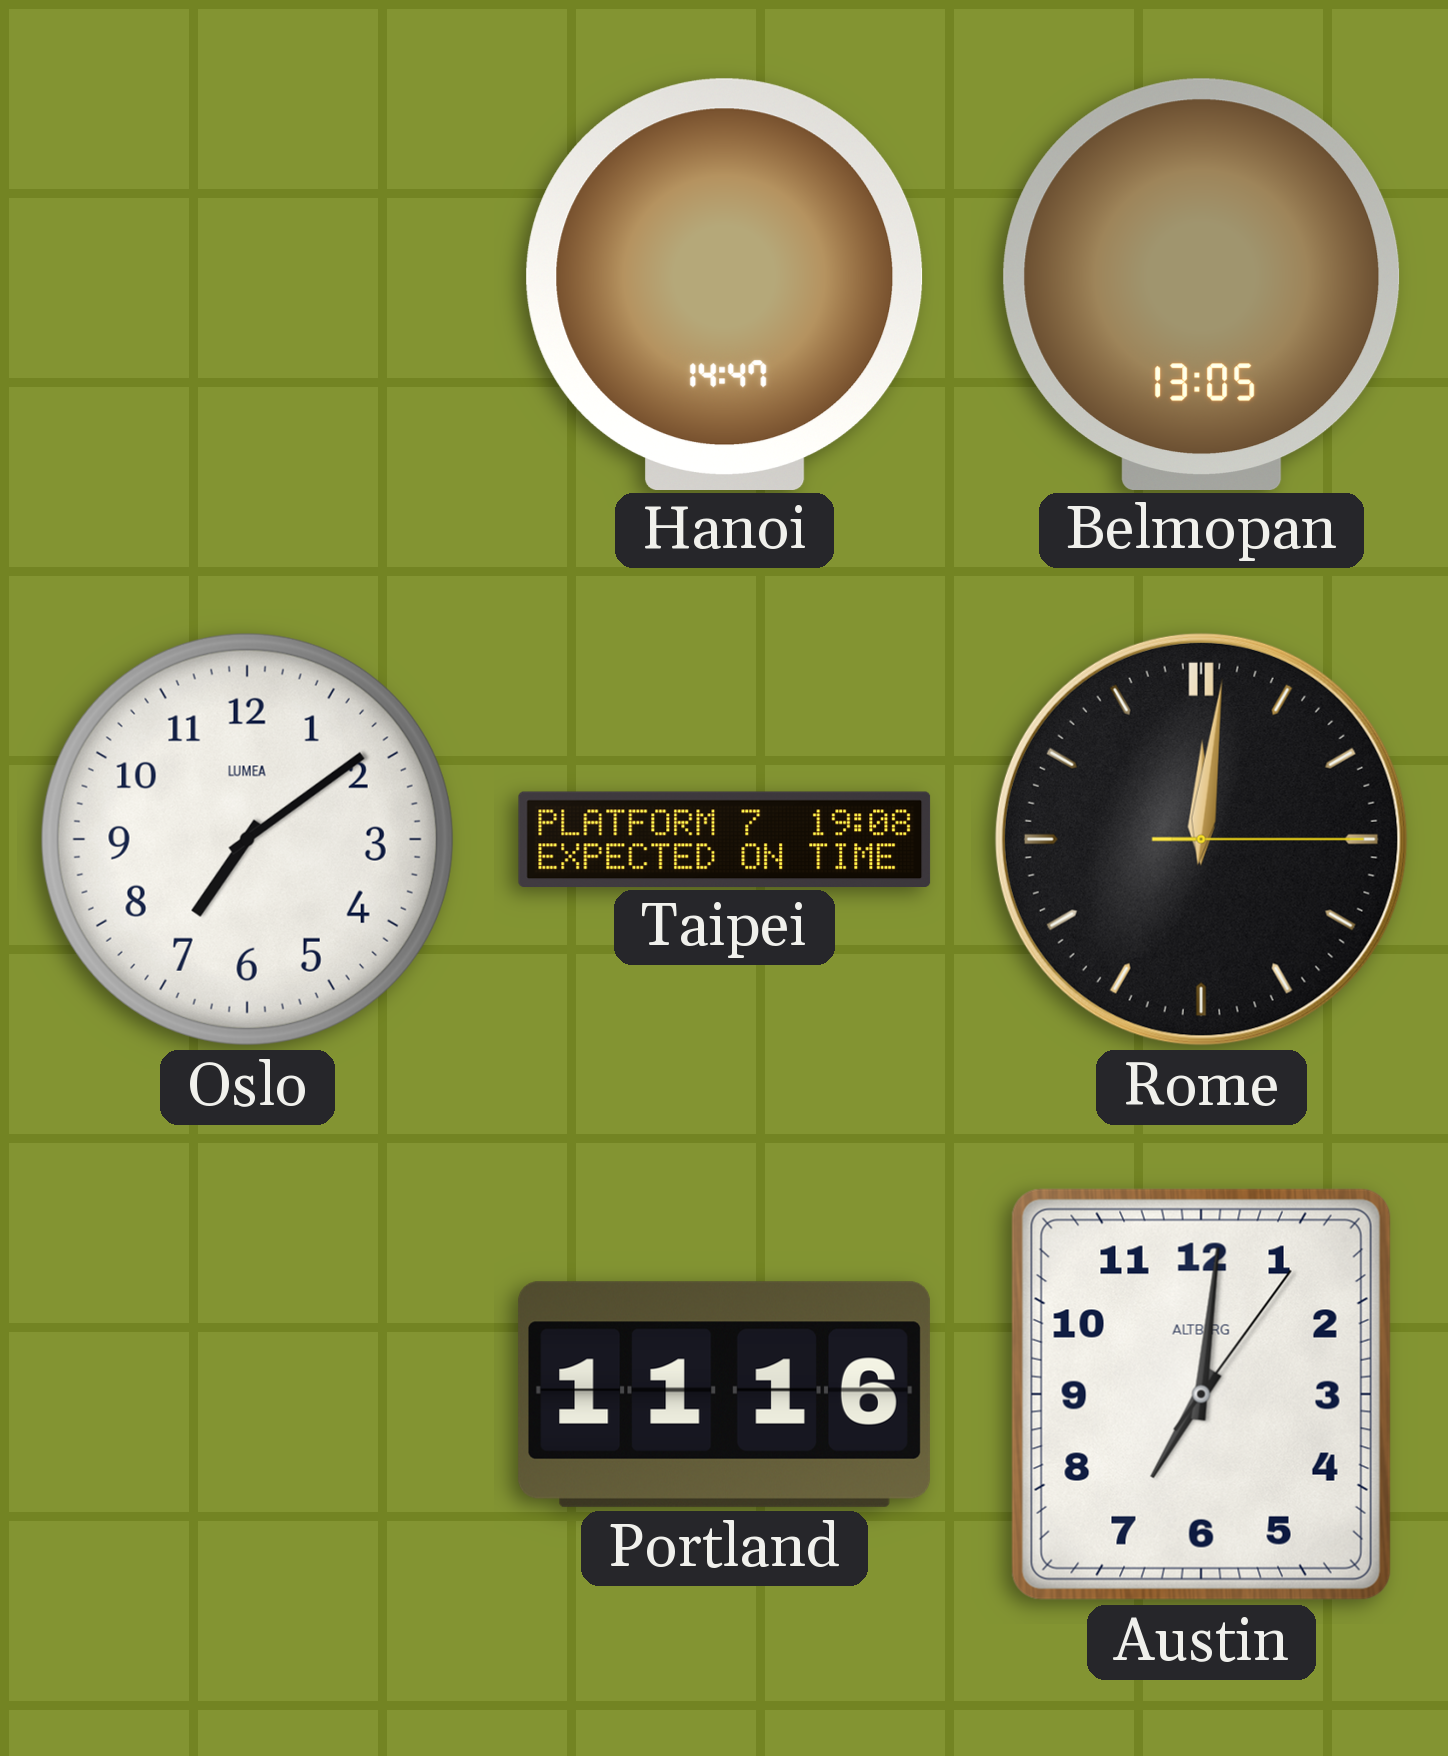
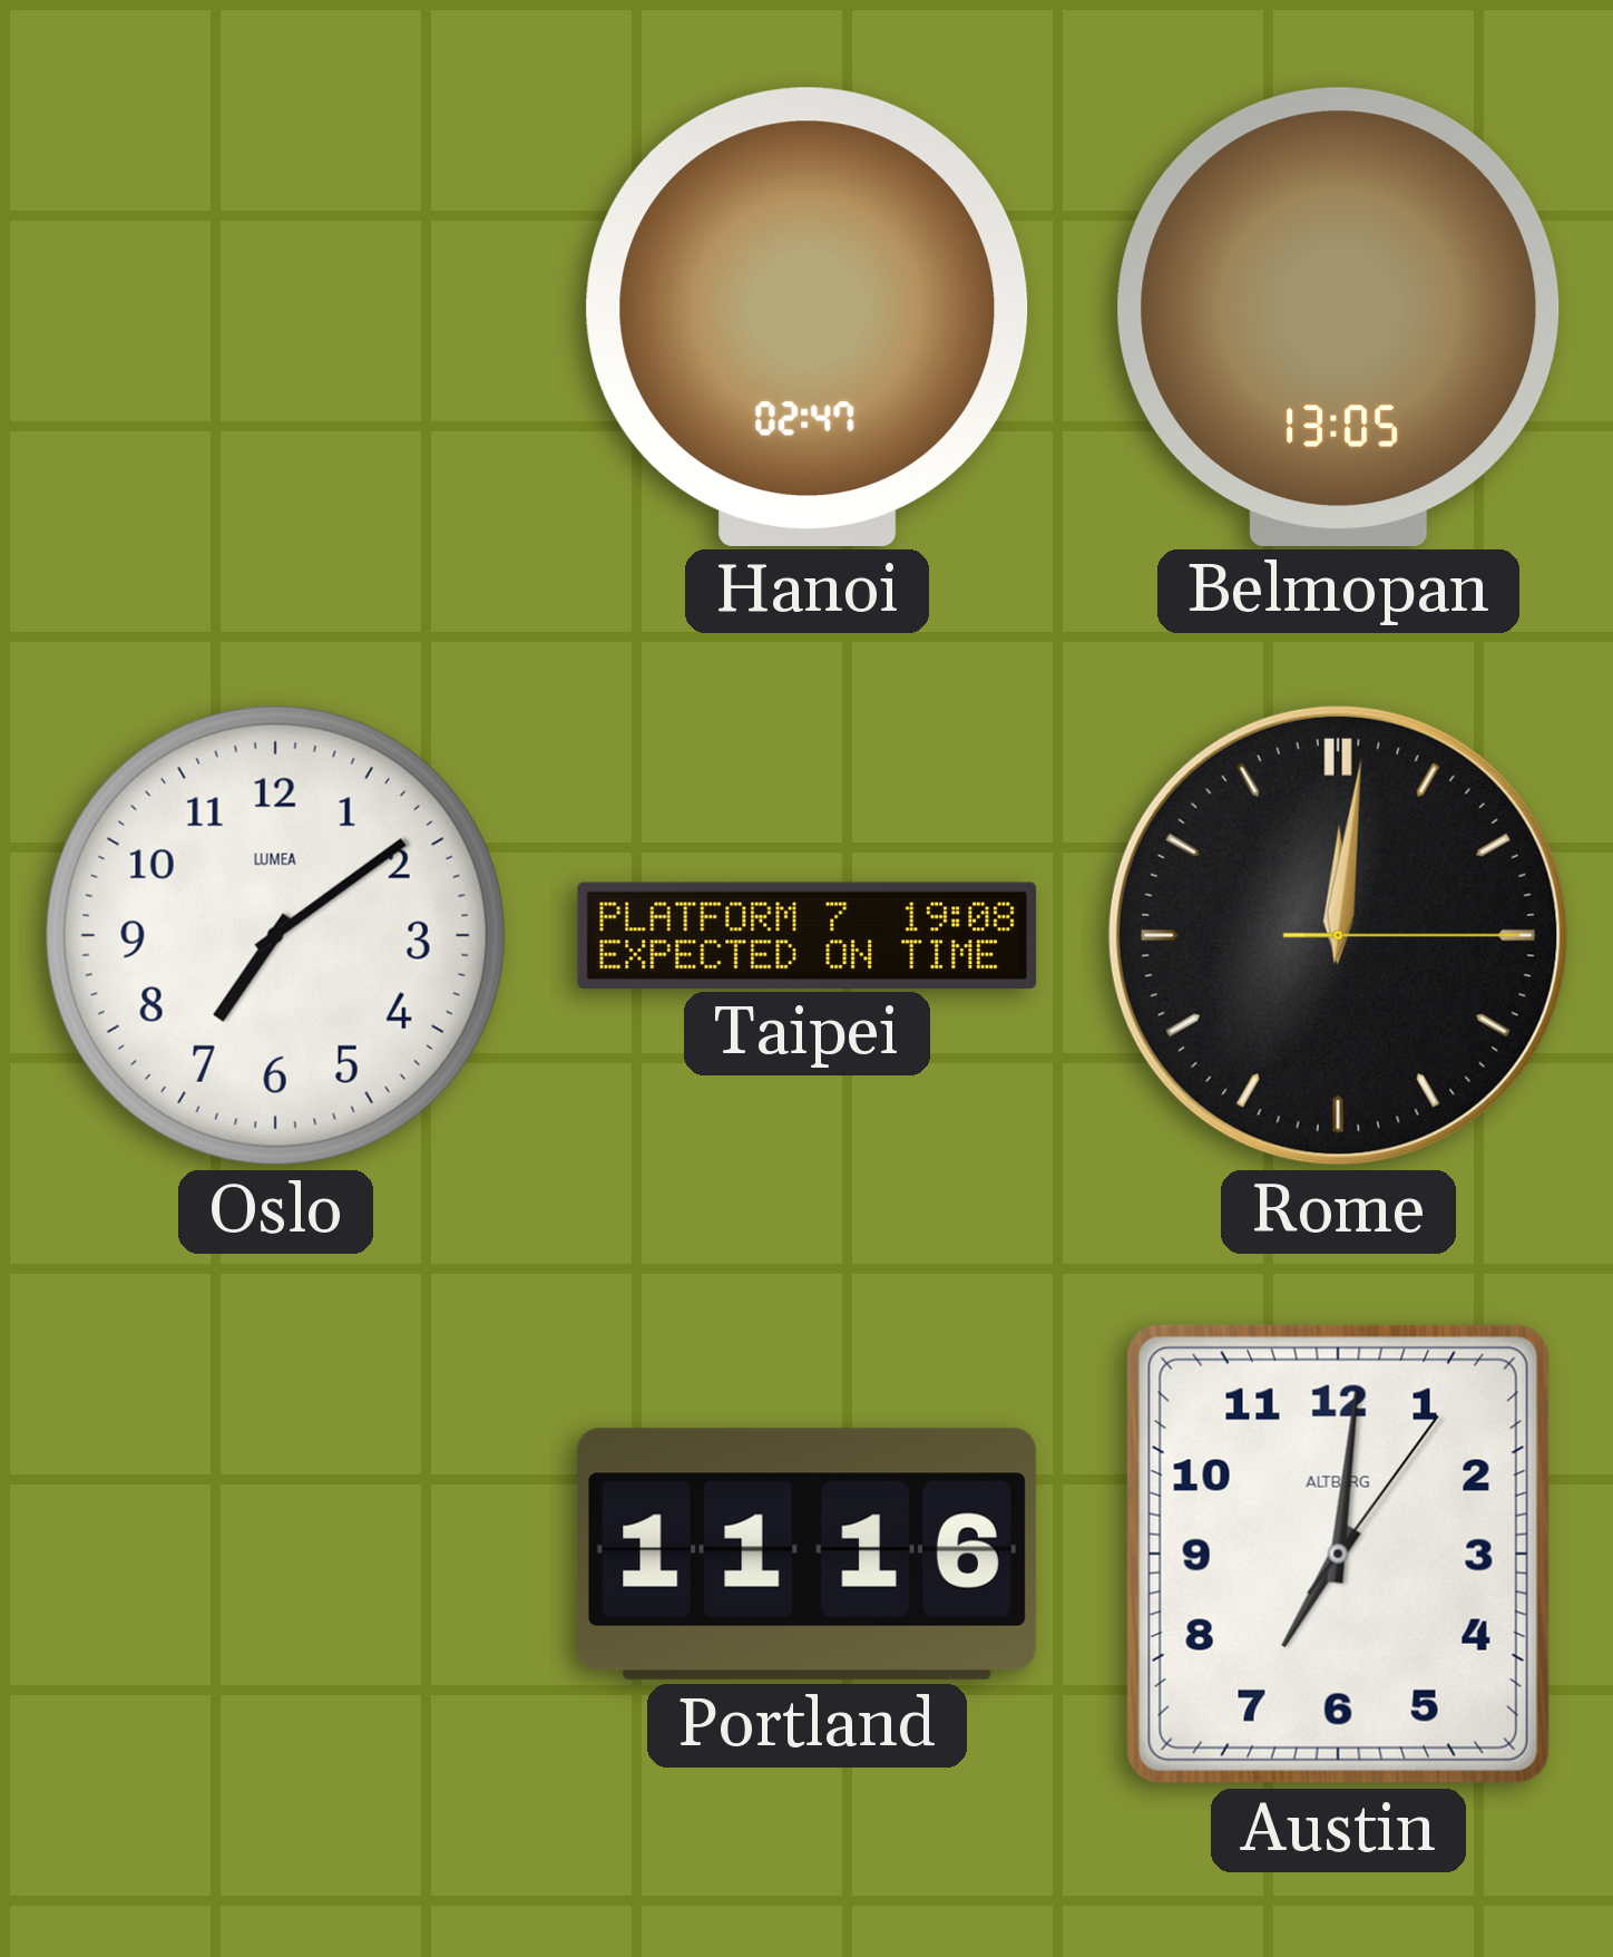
Hanoi: 14:47 -> 02:47 (808, 317)
